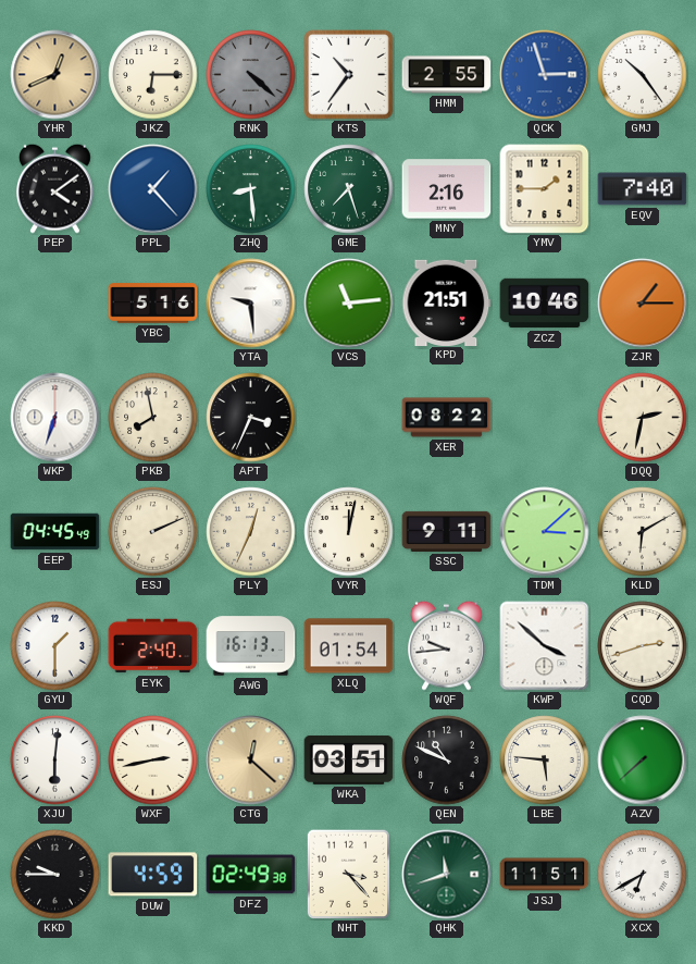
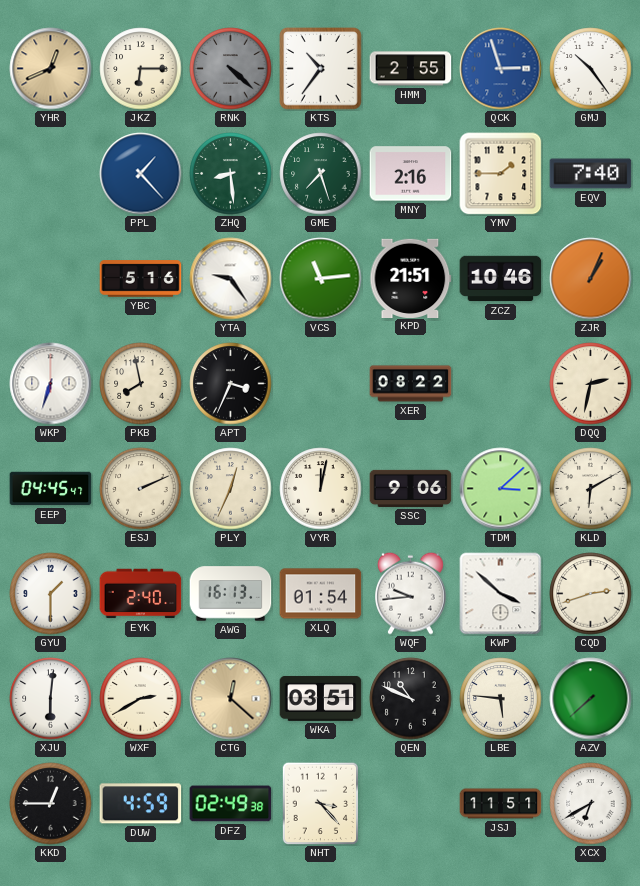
PEP: 4:09 -> none (55, 188)
YTA: 9:29 -> 9:24 (231, 279)
ZJR: 1:15 -> 1:04 (591, 279)
EEP: 04:45:49 -> 04:45:47 (51, 489)
SSC: 9:11 -> 9:06 (411, 488)
WXF: 2:43 -> 2:40 (141, 699)
KKD: 9:45 -> 12:45 (51, 804)
QHK: 11:42 -> none (447, 875)
